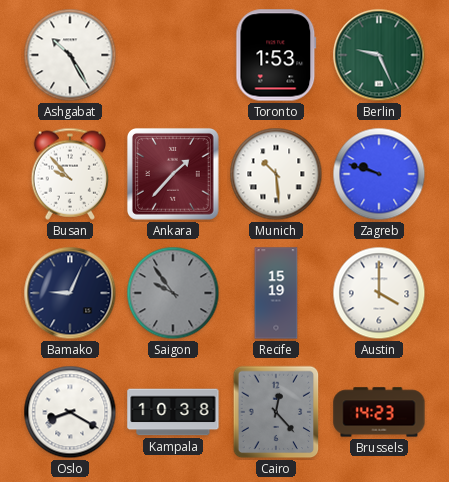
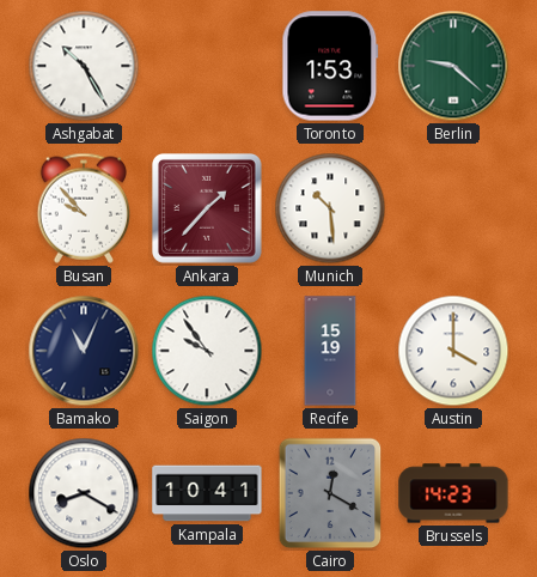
Berlin: 9:26 -> 9:22 (453, 66)
Zagreb: 9:48 -> none (379, 174)
Bamako: 9:04 -> 11:04 (84, 351)
Saigon dial: grey -> white (207, 351)
Kampala: 10:38 -> 10:41 (207, 493)
Cairo: 12:23 -> 12:20 (330, 493)
